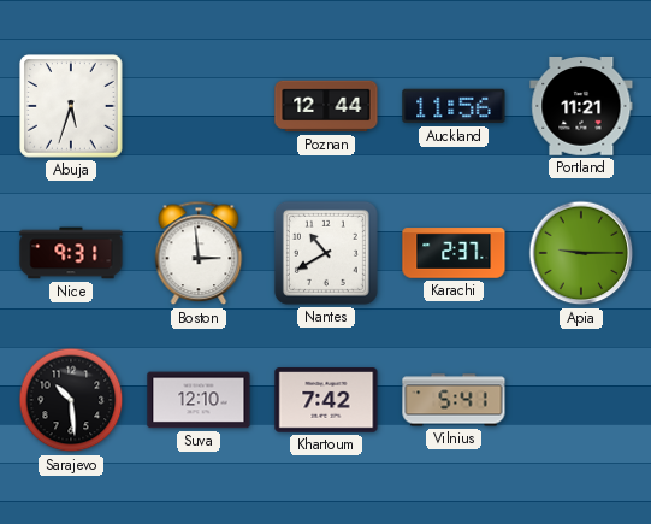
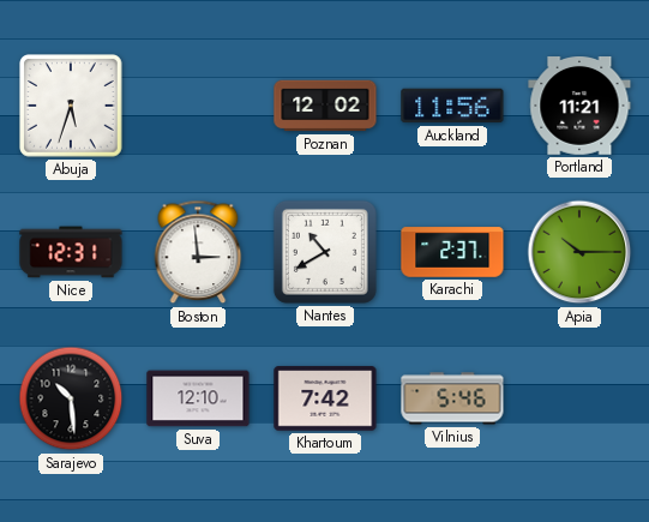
Poznan: 12:44 -> 12:02 (325, 106)
Nice: 9:31 -> 12:31 (71, 252)
Apia: 9:15 -> 10:15 (579, 252)
Vilnius: 5:41 -> 5:46 (452, 398)
